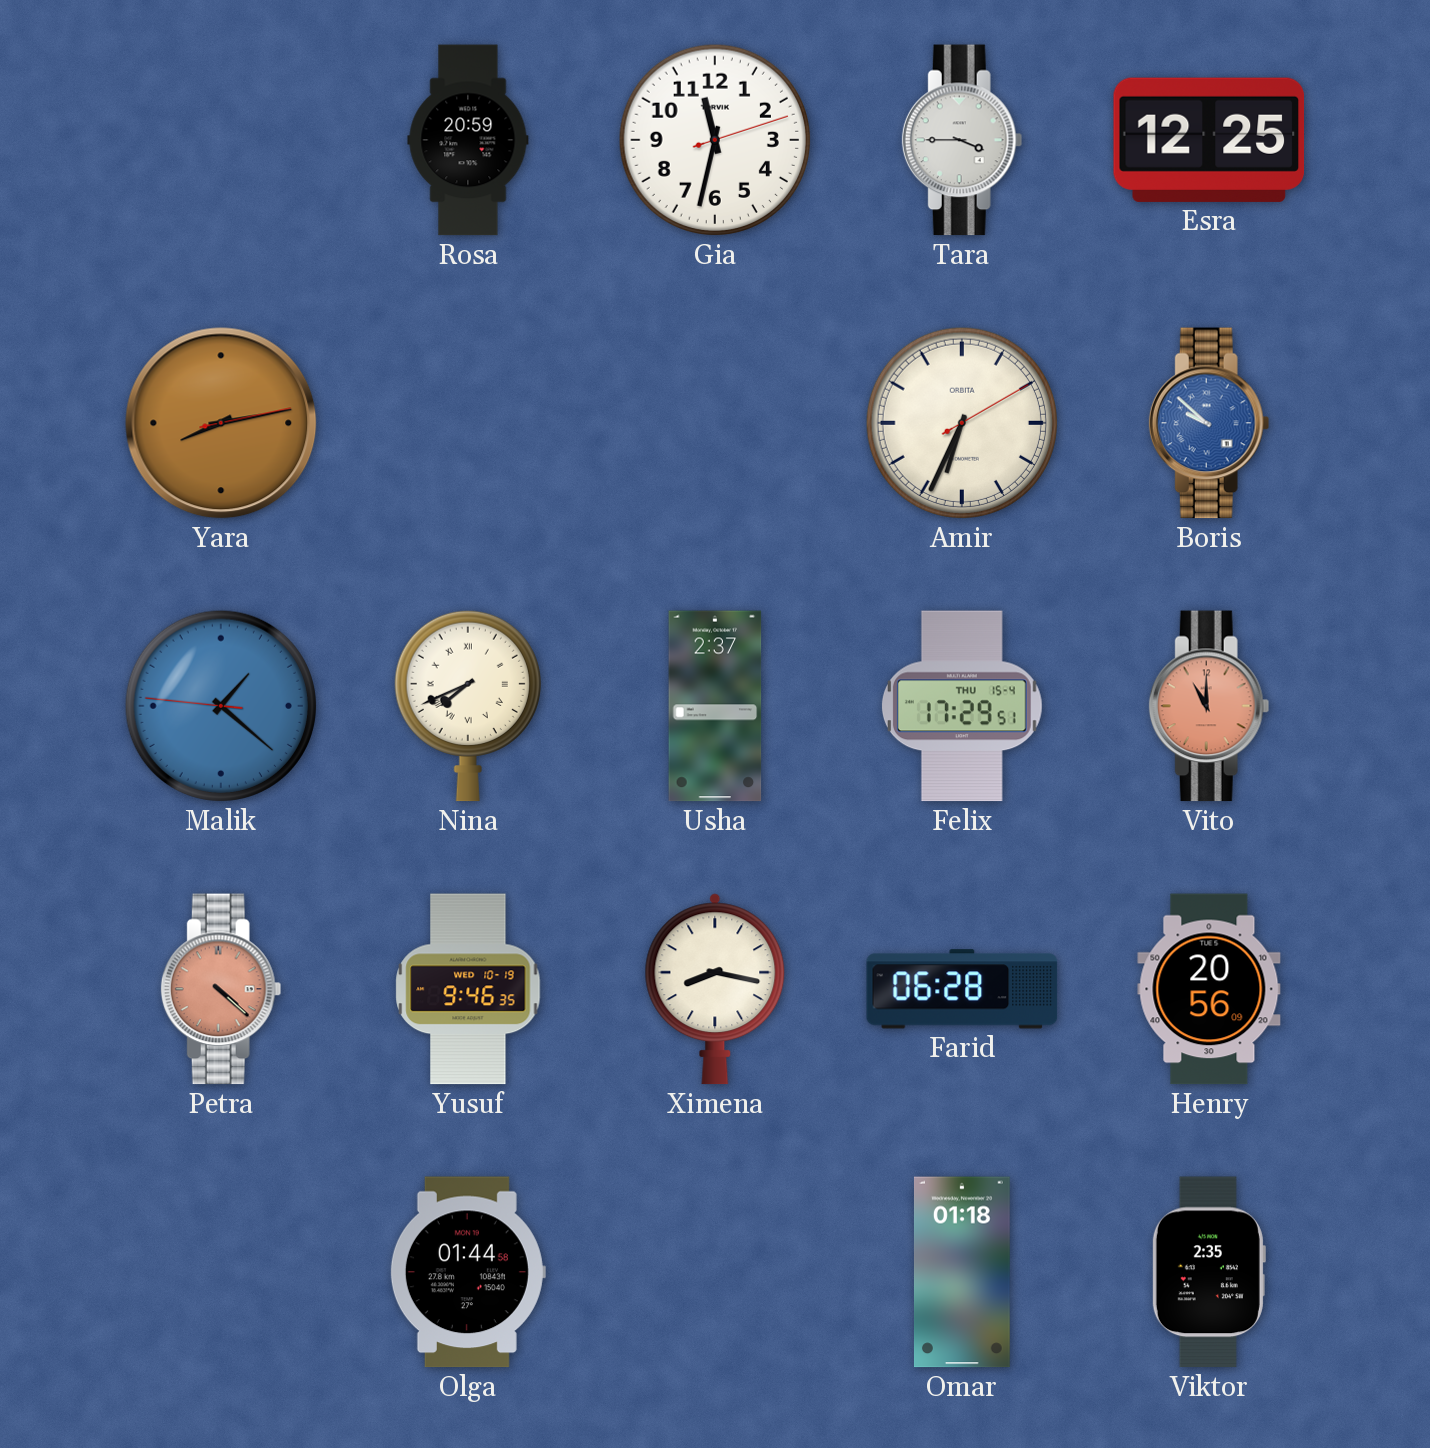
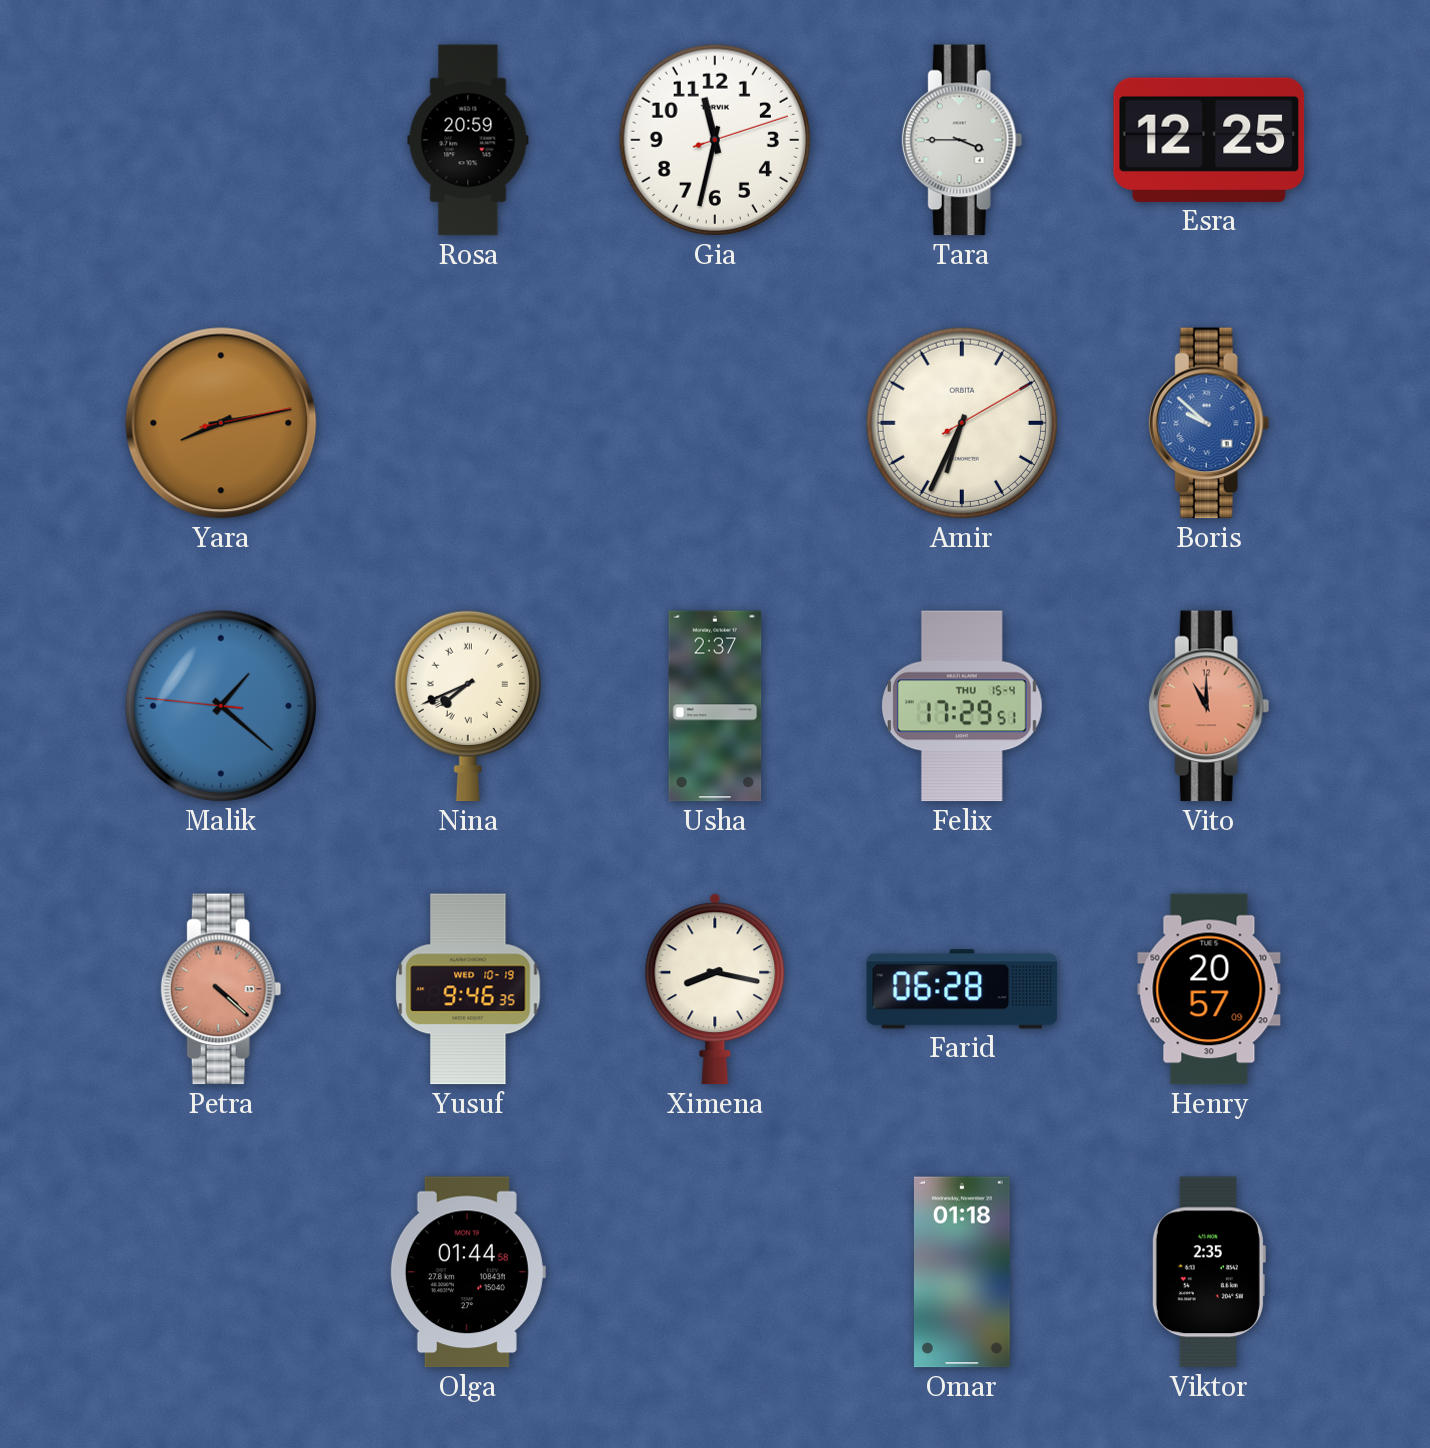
Henry: 20:56 -> 20:57 (1209, 989)
